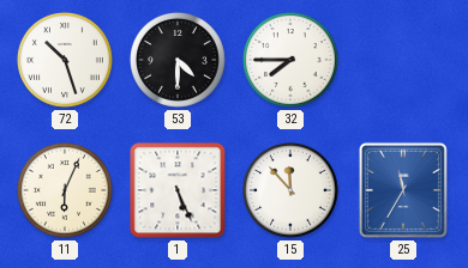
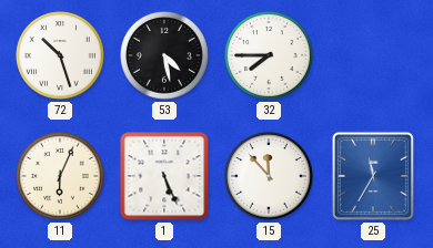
53: 4:30 -> 4:28 (165, 56)
